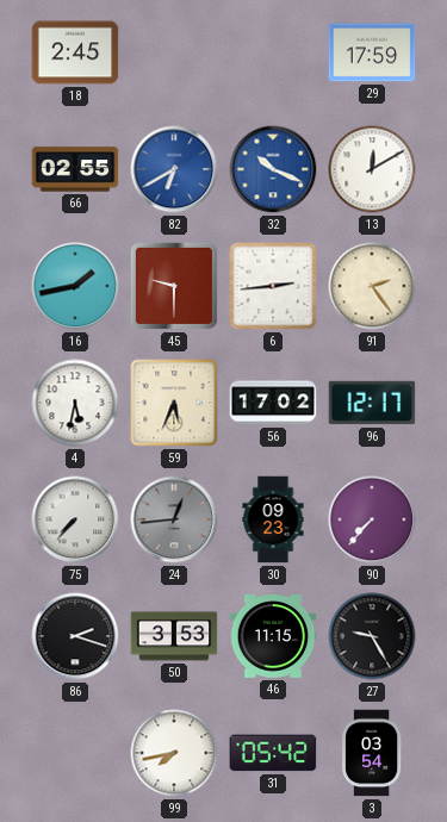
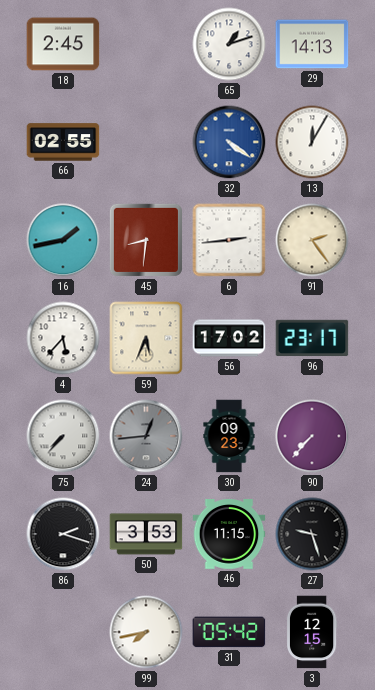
65: none -> 1:12 (229, 44)
29: 17:59 -> 14:13 (312, 44)
82: 6:40 -> none (174, 169)
32: 10:19 -> 4:21 (229, 142)
13: 12:10 -> 12:05 (312, 142)
45: 9:30 -> 8:31 (146, 240)
4: 5:32 -> 5:37 (63, 338)
96: 12:17 -> 23:17 (312, 338)
27: 9:25 -> 9:27 (312, 534)
3: 03:54 -> 12:15 (312, 632)
